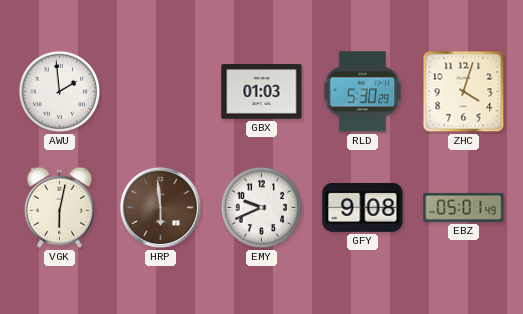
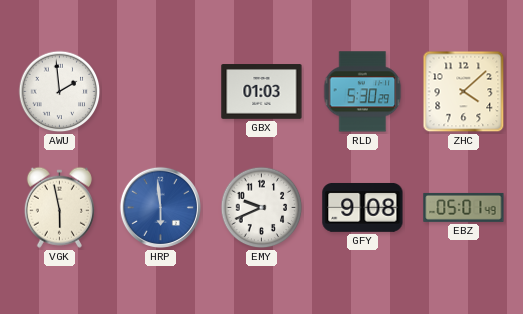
ZHC: 4:03 -> 4:08 (464, 92)
VGK: 6:02 -> 5:58 (59, 207)
HRP dial: brown -> blue (160, 207)
